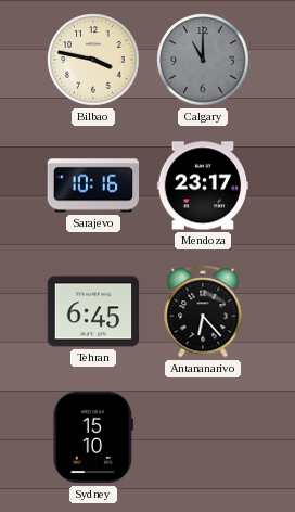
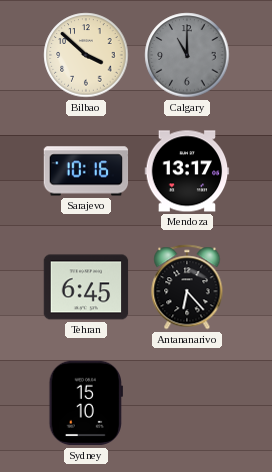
Bilbao: 3:47 -> 3:52 (86, 55)
Mendoza: 23:17 -> 13:17 (187, 171)
